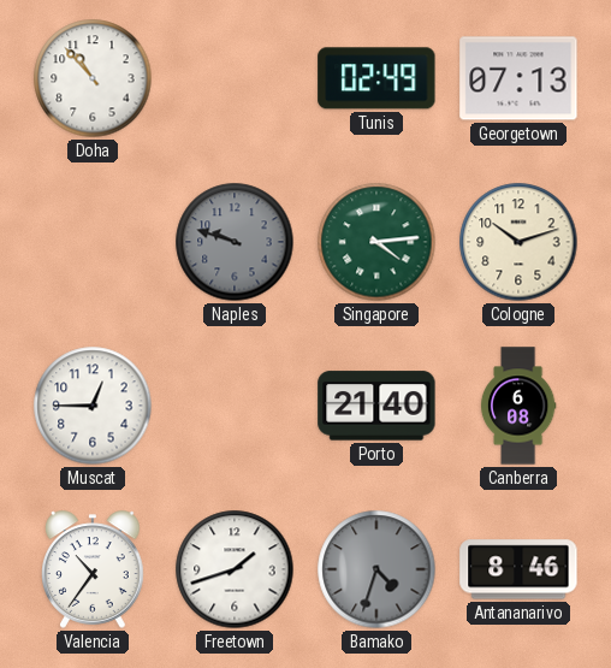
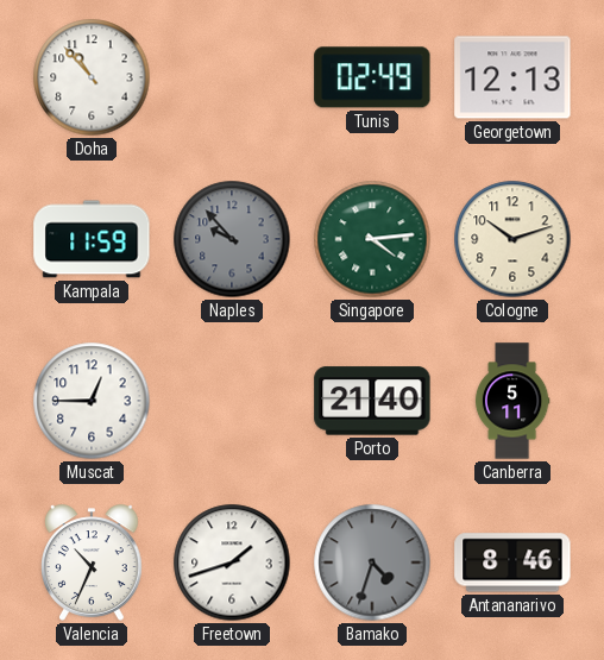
Georgetown: 07:13 -> 12:13 (512, 77)
Kampala: none -> 11:59 (92, 239)
Naples: 9:48 -> 9:53 (232, 239)
Canberra: 6:08 -> 5:11 (512, 401)
Valencia: 10:36 -> 10:34 (92, 562)
